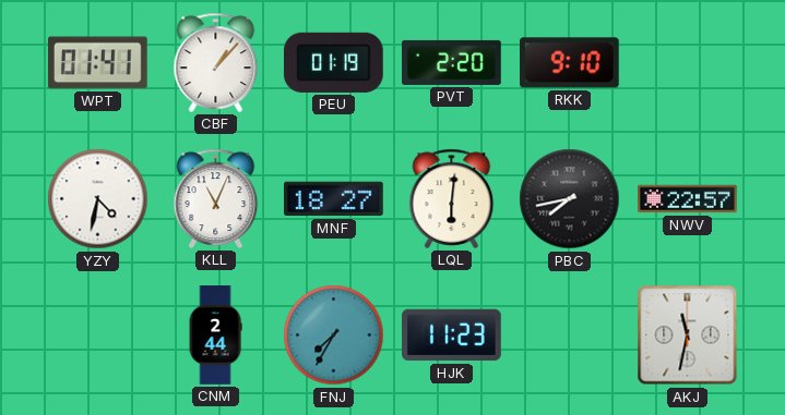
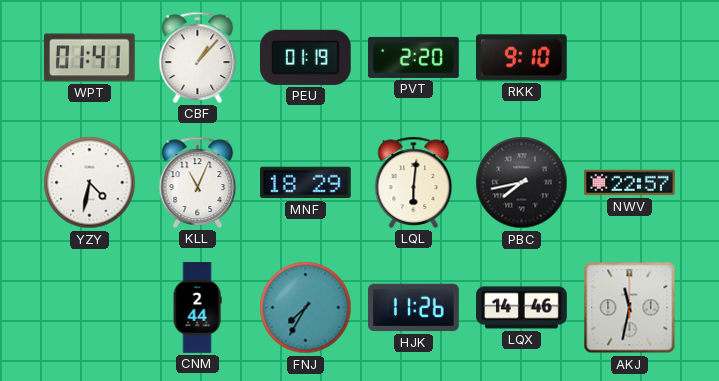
MNF: 18:27 -> 18:29 (306, 183)
HJK: 11:23 -> 11:26 (414, 308)
LQX: none -> 14:46 (522, 308)
